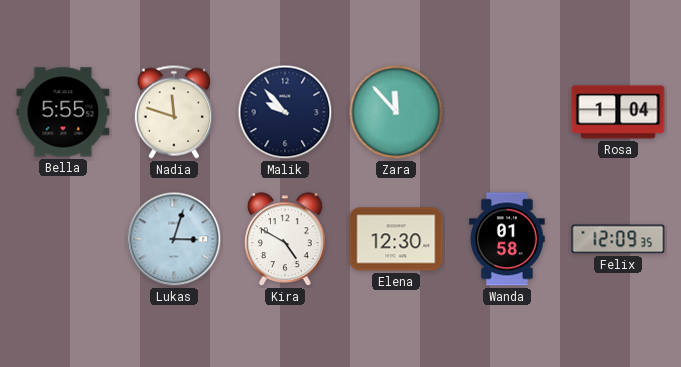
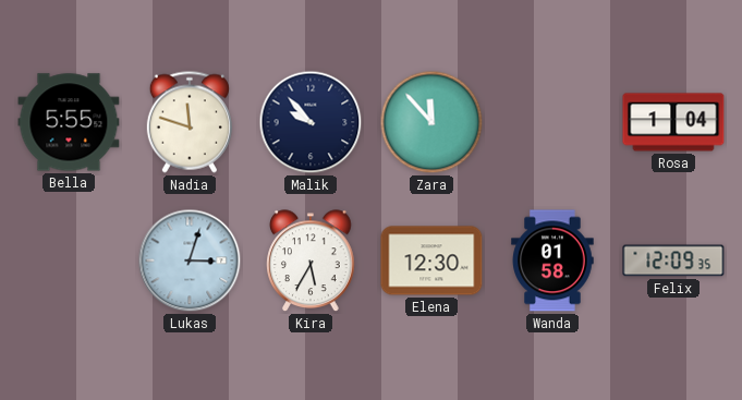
Kira: 4:50 -> 5:35 (311, 260)
